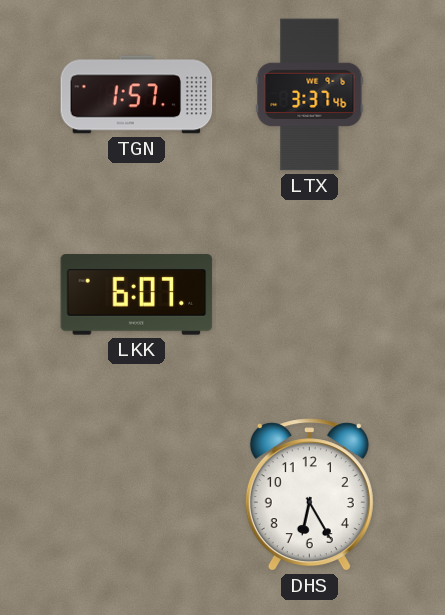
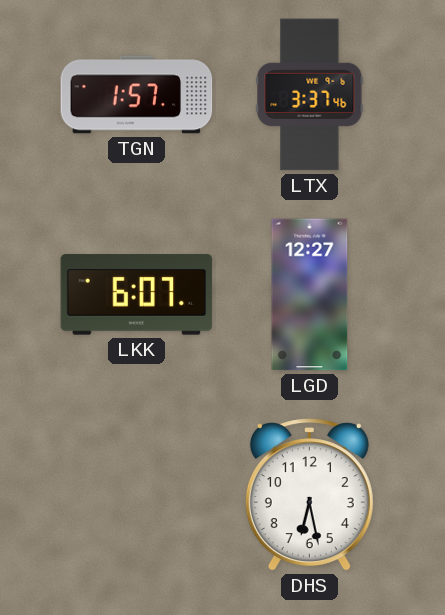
LGD: none -> 12:27 (310, 295)
DHS: 6:25 -> 6:28 (309, 495)
